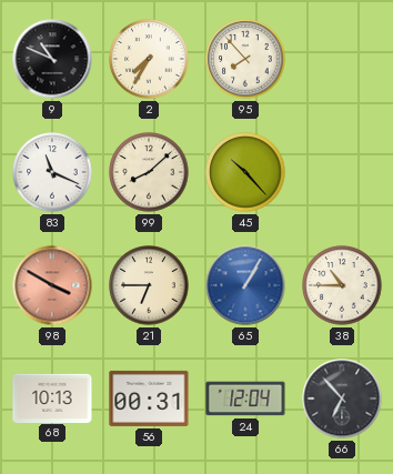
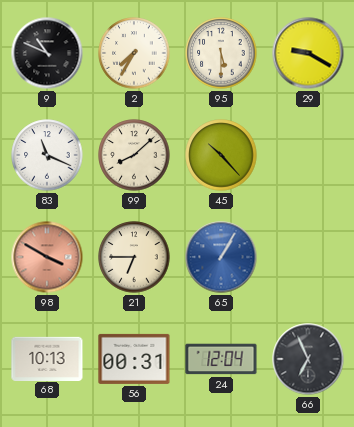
95: 7:53 -> 5:30 (221, 53)
29: none -> 9:20 (308, 53)
38: 10:45 -> none (342, 285)
66: 6:53 -> 6:56 (308, 359)
